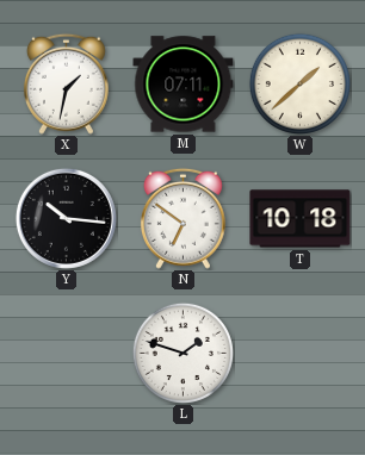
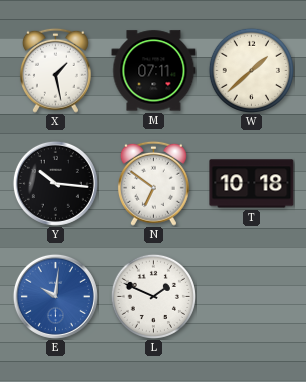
X: 1:32 -> 1:28 (55, 70)
E: none -> 10:01 (55, 296)
L: 1:48 -> 1:49 (153, 296)
